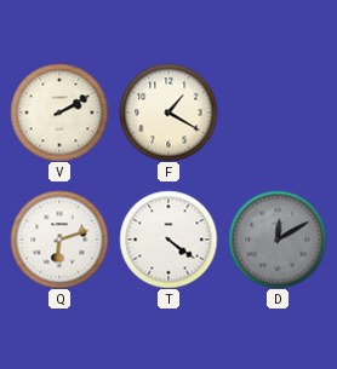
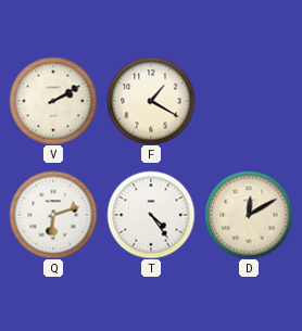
T: 4:21 -> 4:24 (151, 215)
D dial: grey -> cream (249, 215)
